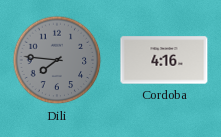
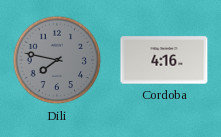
Dili: 7:46 -> 7:47 (57, 60)
